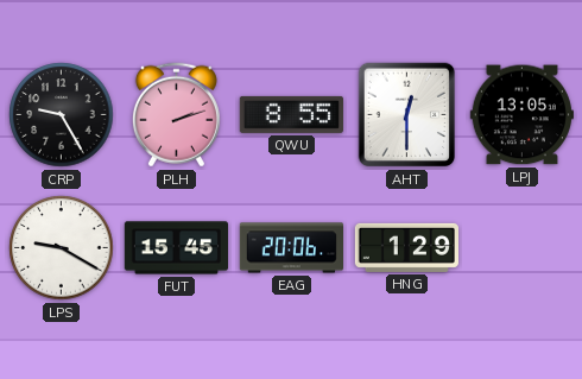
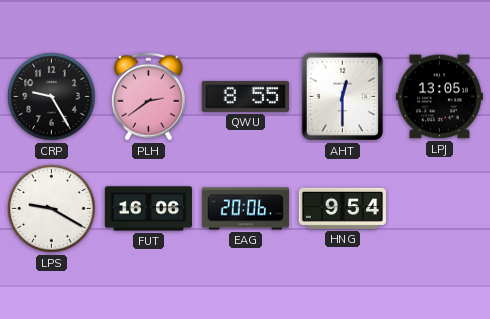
PLH: 2:12 -> 2:39 (148, 97)
FUT: 15:45 -> 16:06 (148, 209)
HNG: 1:29 -> 9:54 (342, 208)
